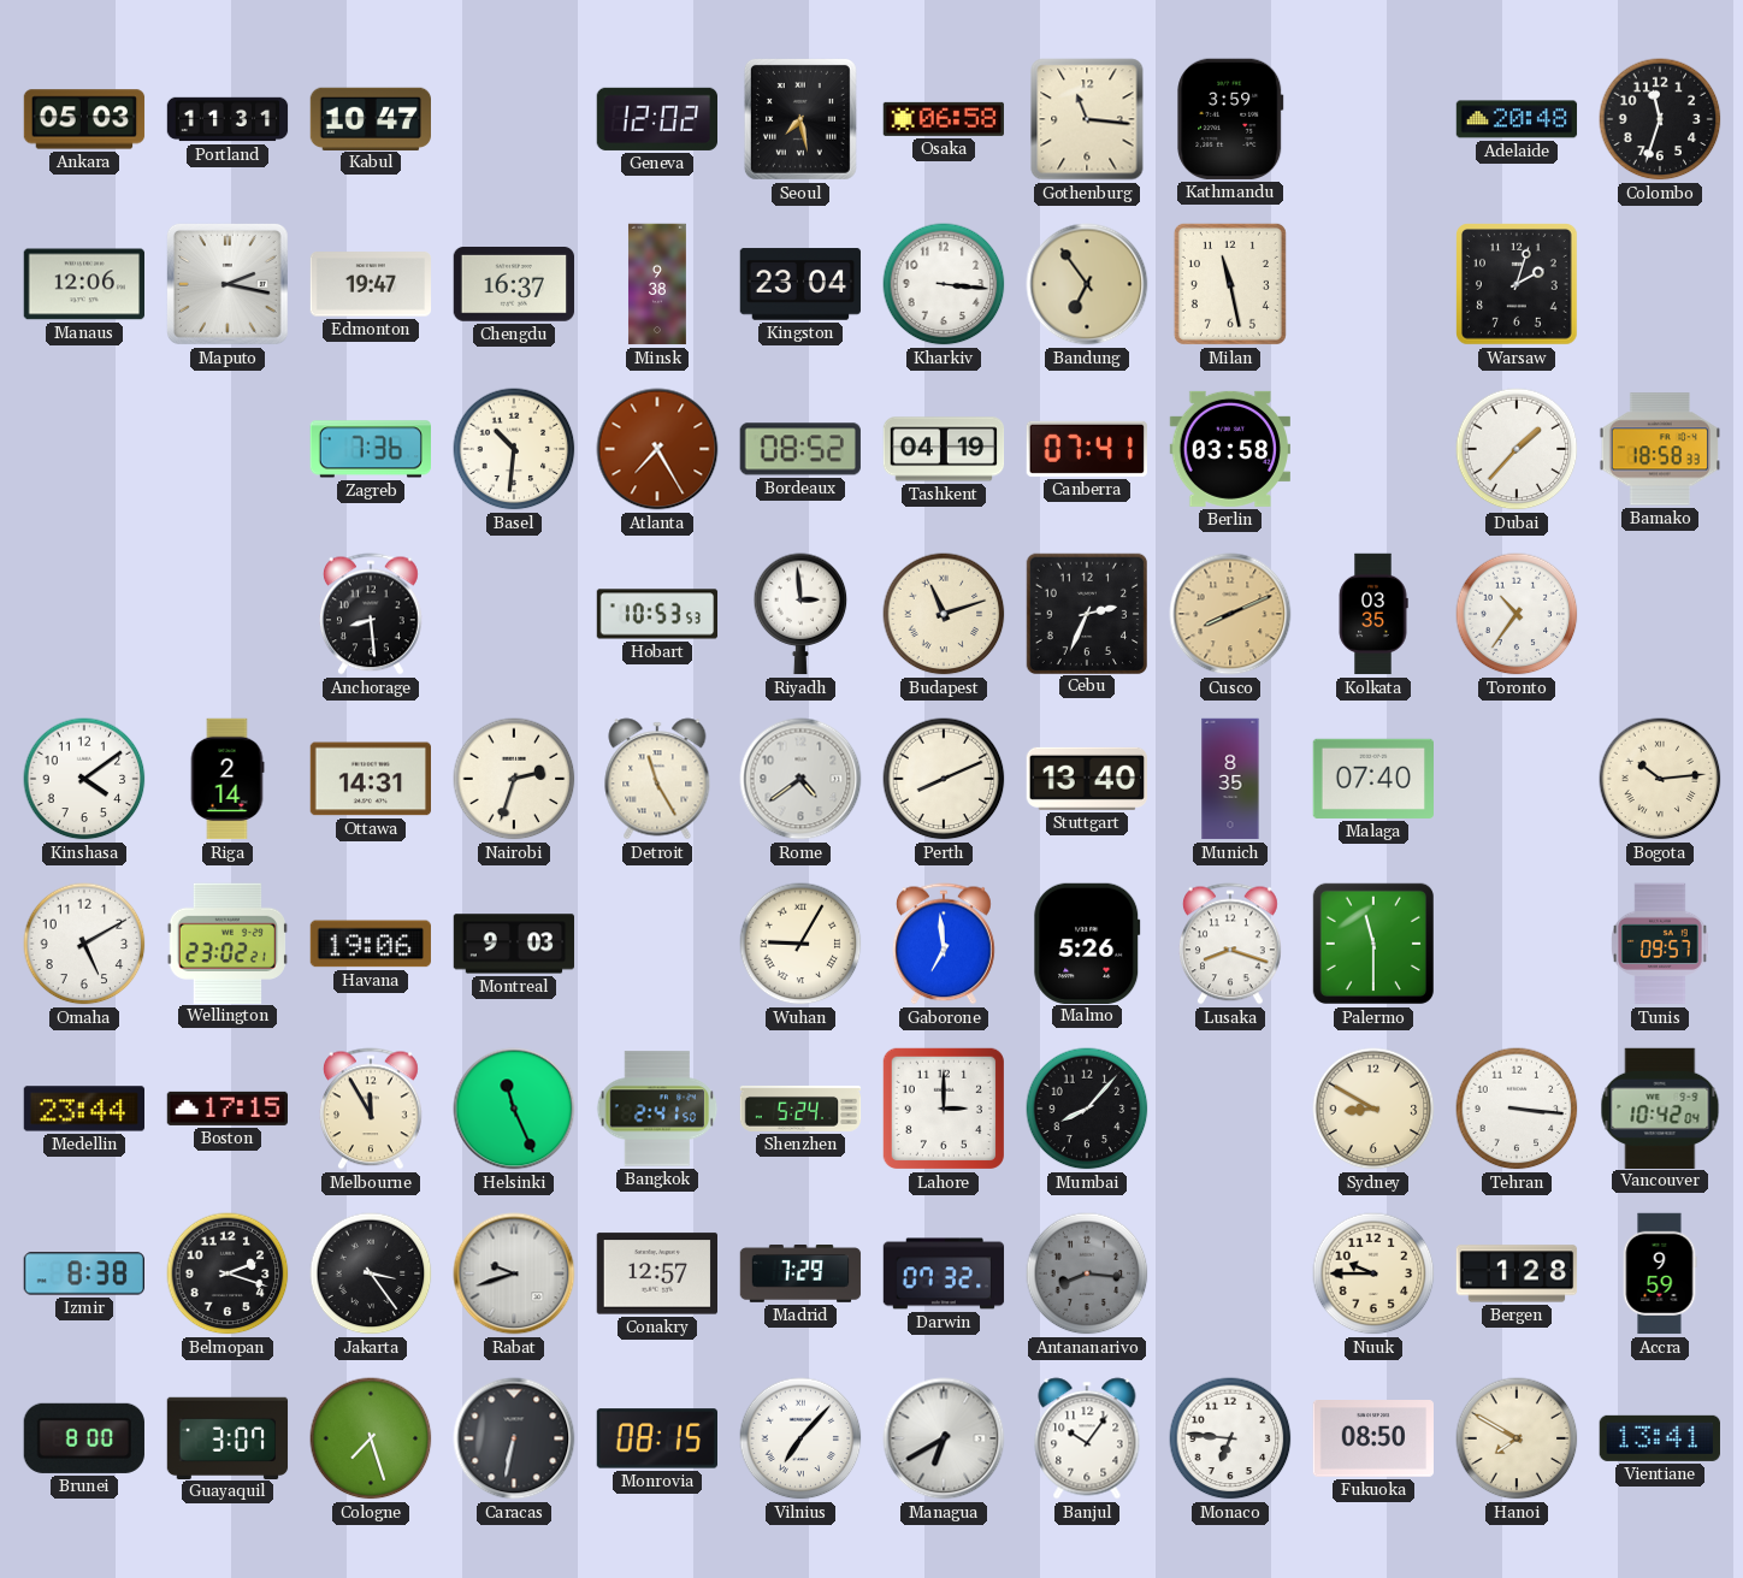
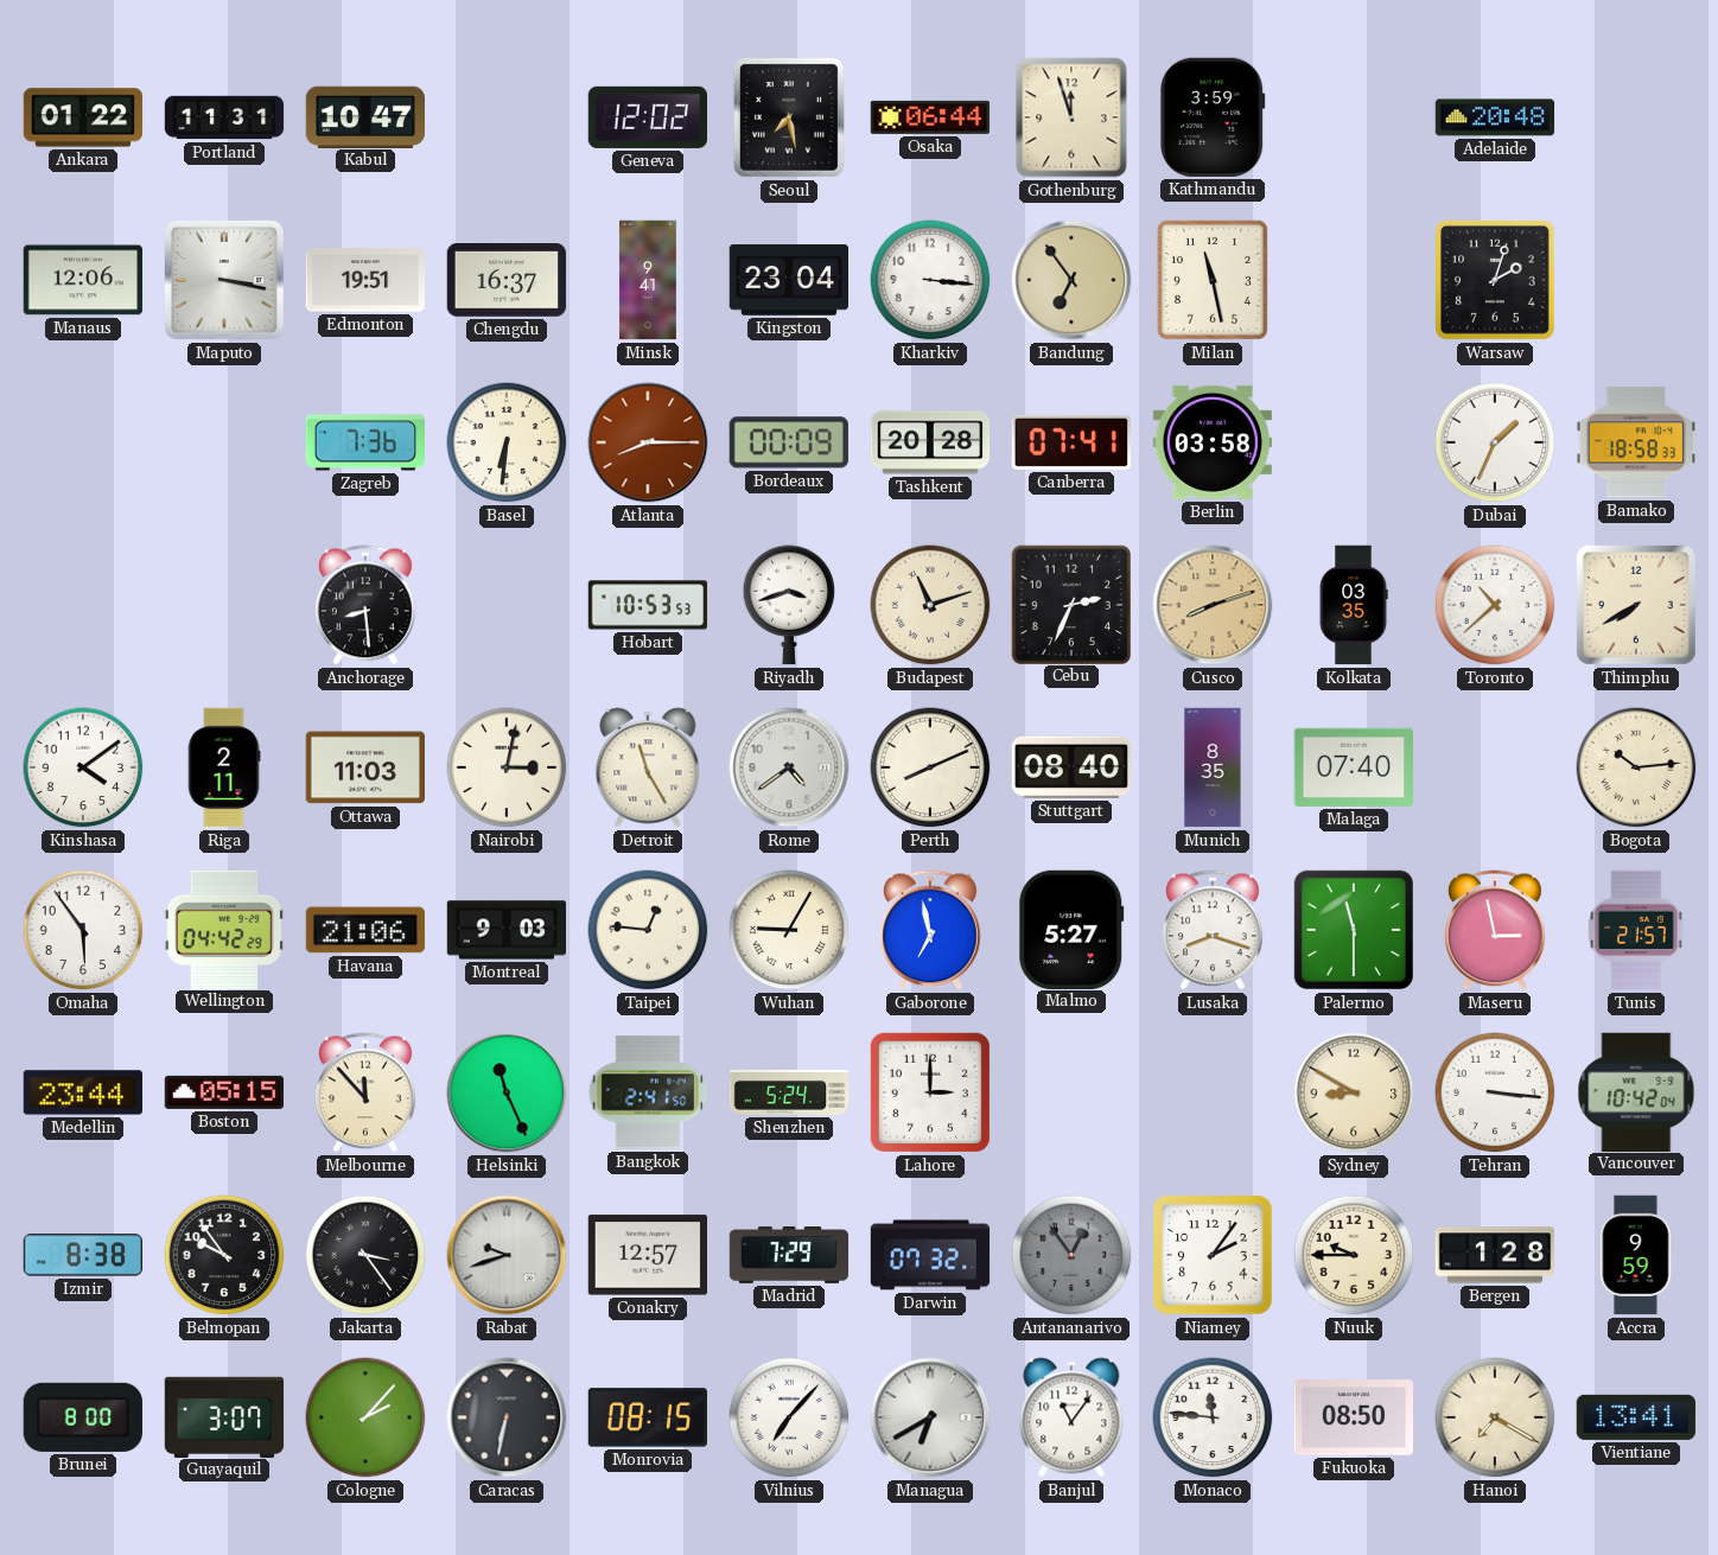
Ankara: 05:03 -> 01:22 (83, 117)
Osaka: 06:58 -> 06:44 (929, 117)
Gothenburg: 11:16 -> 11:57 (1071, 117)
Colombo: 11:33 -> none (1660, 119)
Maputo: 2:17 -> 3:17 (224, 280)
Edmonton: 19:47 -> 19:51 (365, 280)
Minsk: 9:38 -> 9:41 (648, 280)
Basel: 10:31 -> 6:31 (507, 442)
Atlanta: 7:25 -> 8:15 (648, 442)
Bordeaux: 08:52 -> 00:09 (789, 442)
Tashkent: 04:19 -> 20:28 (930, 442)
Dubai: 1:37 -> 1:34 (1495, 442)
Riyadh: 2:59 -> 3:42 (789, 605)
Cusco: 8:11 -> 8:12 (1213, 605)
Toronto: 10:36 -> 10:38 (1495, 605)
Thimphu: none -> 7:40 (1636, 605)
Riga: 2:14 -> 2:11 (224, 767)
Ottawa: 14:31 -> 11:03 (364, 767)
Nairobi: 2:33 -> 3:02 (507, 767)
Stuttgart: 13:40 -> 08:40 (1070, 767)
Omaha: 5:10 -> 5:54 (83, 930)
Wellington: 23:02 -> 04:42 (223, 929)
Havana: 19:06 -> 21:06 (365, 930)
Taipei: none -> 12:46 (648, 930)
Gaborone: 6:59 -> 6:58 (930, 930)
Malmo: 5:26 -> 5:27 (1071, 929)
Maseru: none -> 2:58 (1495, 930)
Tunis: 09:57 -> 21:57 (1636, 930)
Boston: 17:15 -> 05:15 (224, 1092)
Melbourne: 11:55 -> 11:53 (365, 1092)
Mumbai: 8:07 -> none (1087, 1109)
Belmopan: 2:18 -> 9:54 (224, 1255)
Antananarivo: 8:16 -> 12:54 (1071, 1255)
Niamey: none -> 2:06 (1213, 1255)
Cologne: 7:27 -> 2:07 (365, 1417)
Banjul: 10:06 -> 11:06 (1071, 1417)
Monaco: 6:46 -> 11:46 (1213, 1417)
Hanoi: 7:50 -> 7:20 (1495, 1417)
